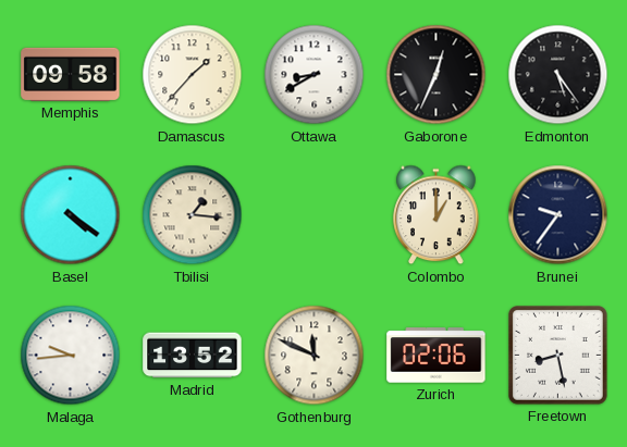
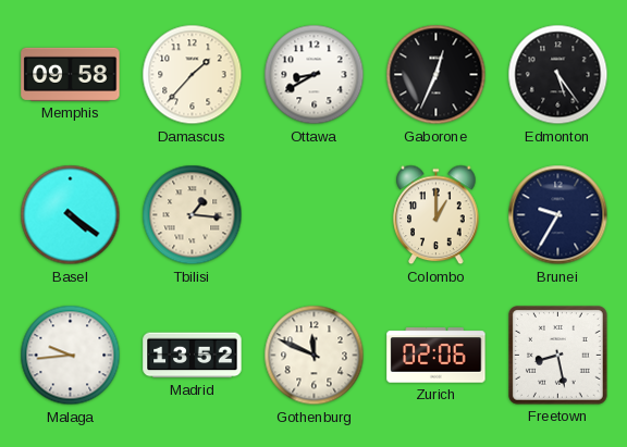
Brunei: 9:36 -> 9:35 (558, 215)
